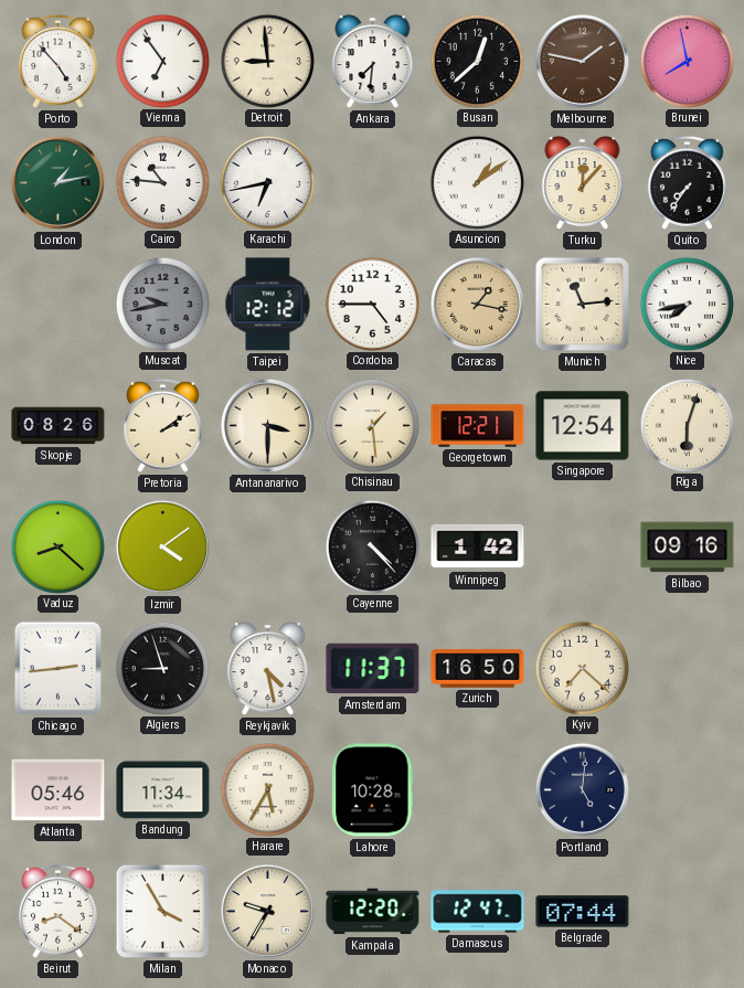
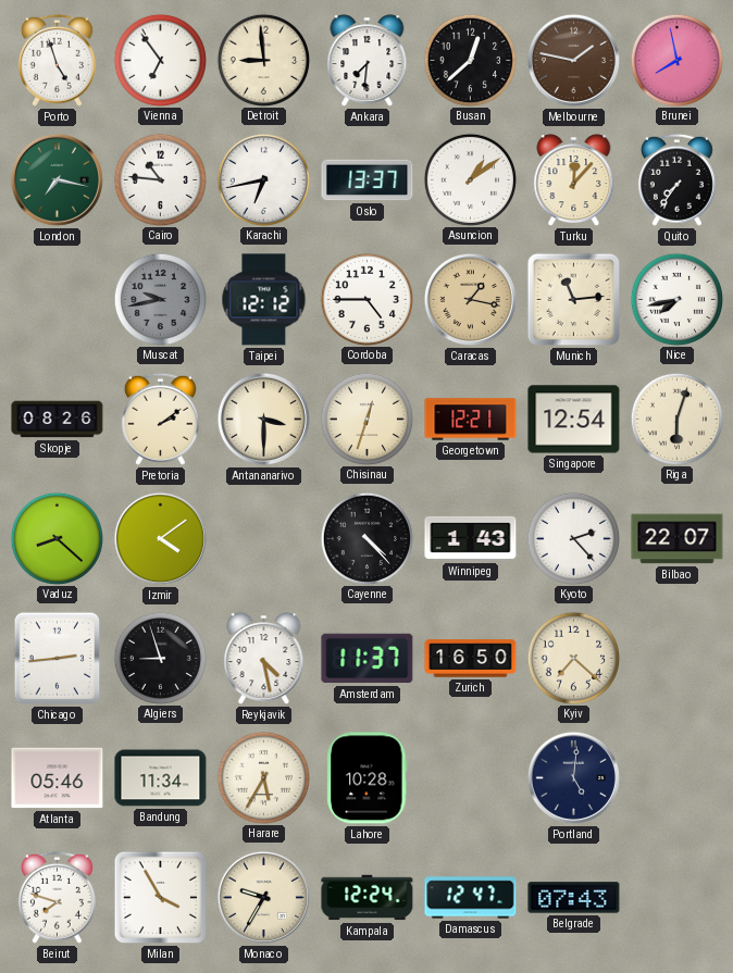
Porto: 4:53 -> 4:57 (57, 60)
London: 1:13 -> 7:17 (57, 179)
Oslo: none -> 13:37 (368, 180)
Chisinau: 1:29 -> 12:33 (366, 419)
Winnipeg: 1:42 -> 1:43 (471, 538)
Kyoto: none -> 2:23 (573, 538)
Bilbao: 09:16 -> 22:07 (678, 539)
Beirut: 8:21 -> 7:48 (57, 897)
Kampala: 12:20 -> 12:24 (368, 898)
Belgrade: 07:44 -> 07:43 (574, 898)
